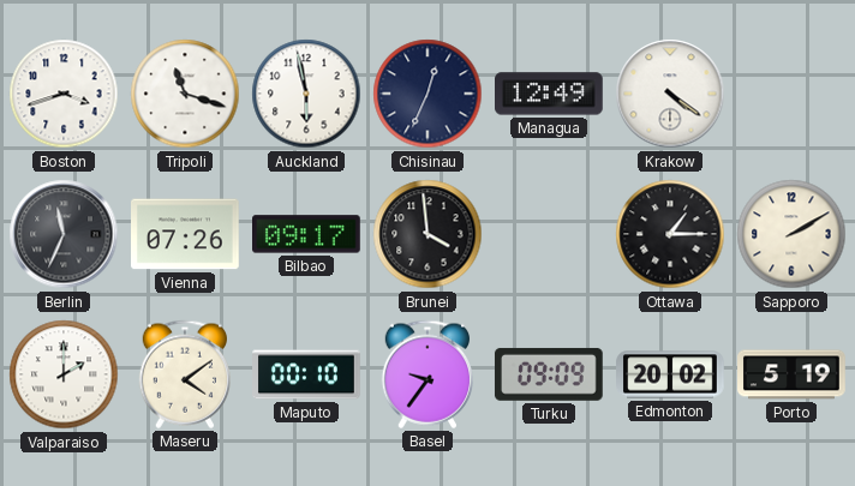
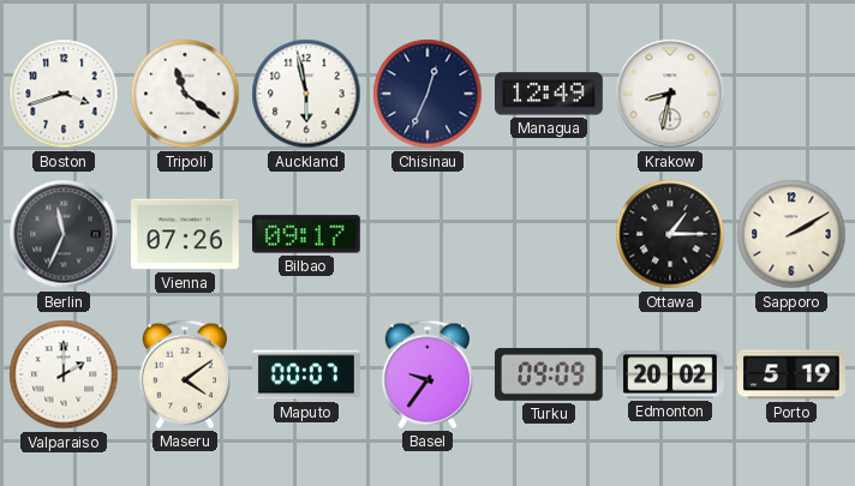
Tripoli: 11:18 -> 11:21 (185, 94)
Krakow: 4:21 -> 8:32 (670, 94)
Brunei: 3:59 -> none (427, 234)
Maputo: 00:10 -> 00:07 (306, 374)
